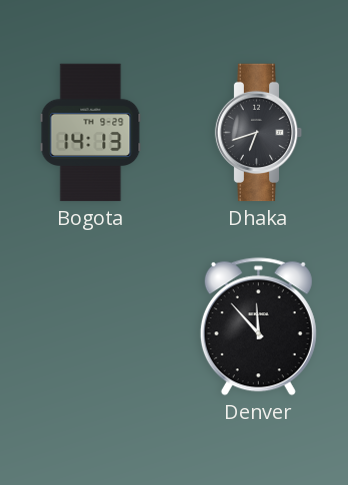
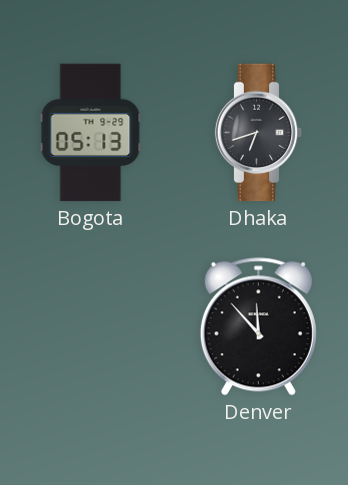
Bogota: 14:13 -> 05:13 (91, 133)
